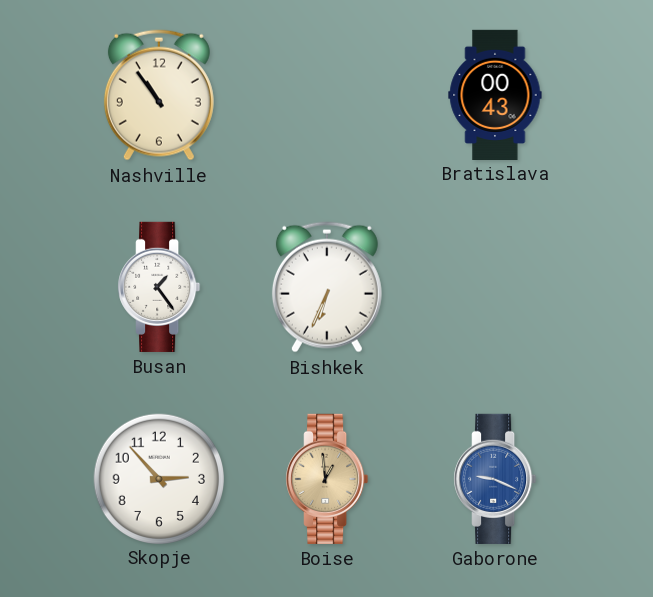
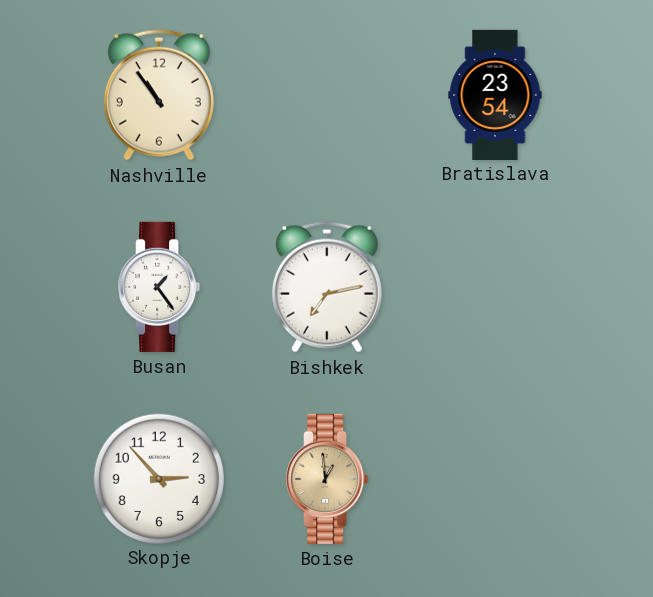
Bratislava: 00:43 -> 23:54 (495, 94)
Bishkek: 6:34 -> 7:13 (327, 287)
Gaborone: 9:19 -> none (495, 479)
